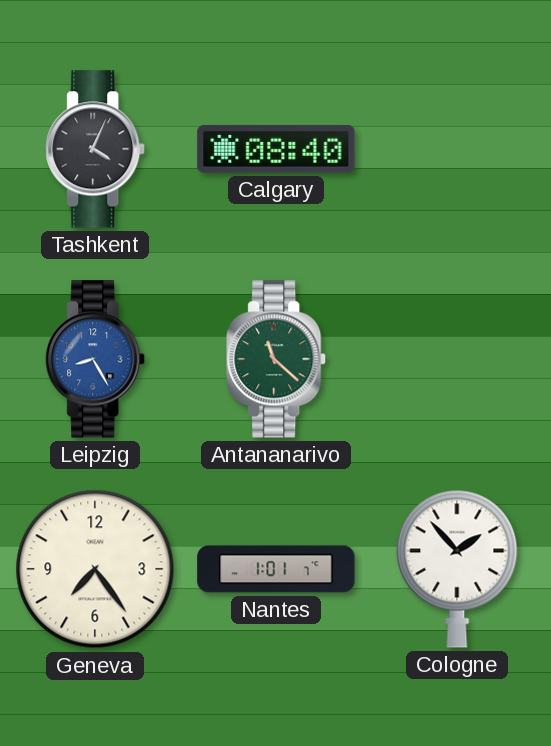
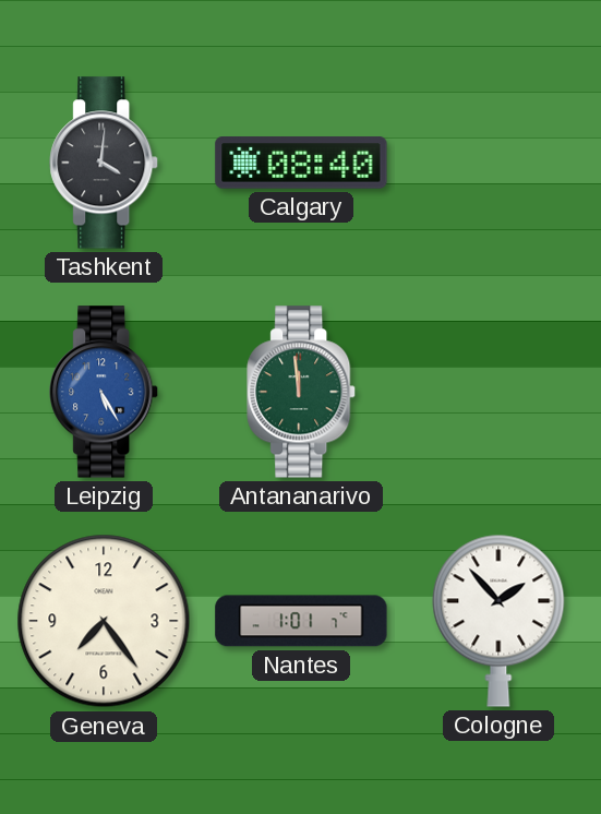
Tashkent: 4:04 -> 4:01 (105, 163)
Leipzig: 8:25 -> 5:25 (105, 392)
Antananarivo: 11:22 -> 11:59 (302, 392)
